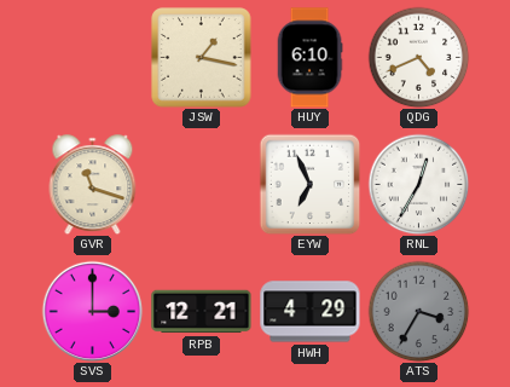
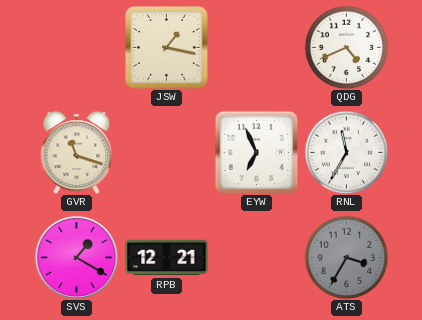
HUY: 6:10 -> none (309, 58)
RNL: 12:35 -> 11:35 (346, 152)
SVS: 3:00 -> 1:20 (76, 257)
HWH: 4:29 -> none (311, 312)
